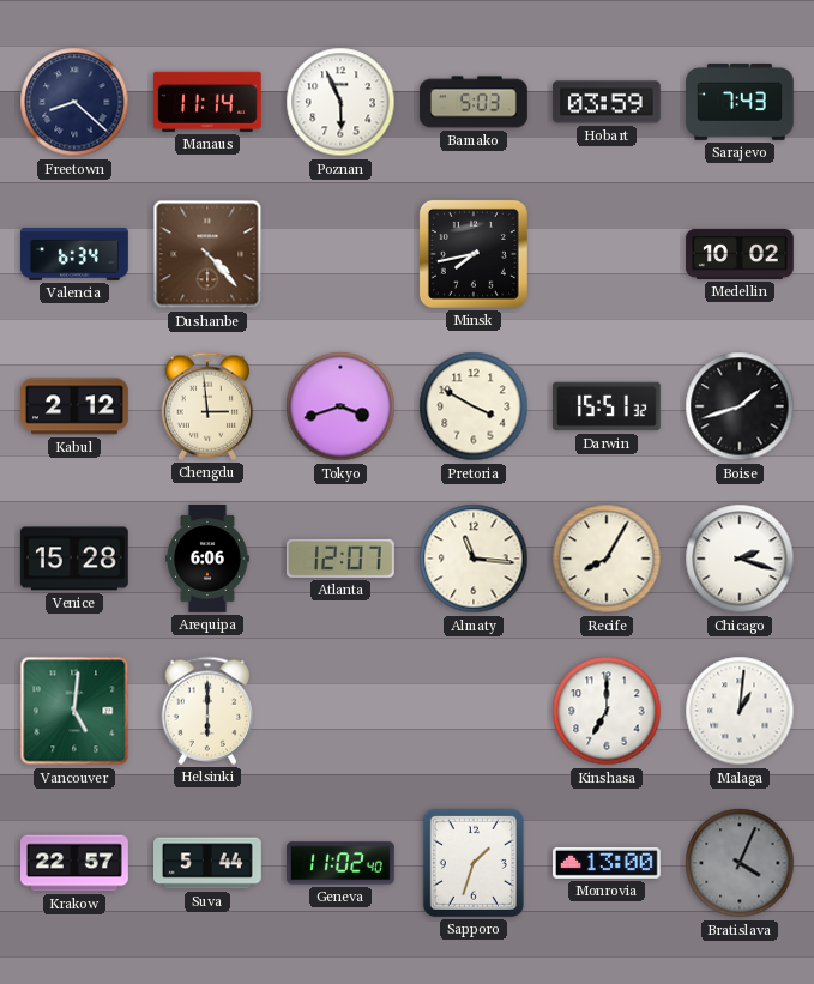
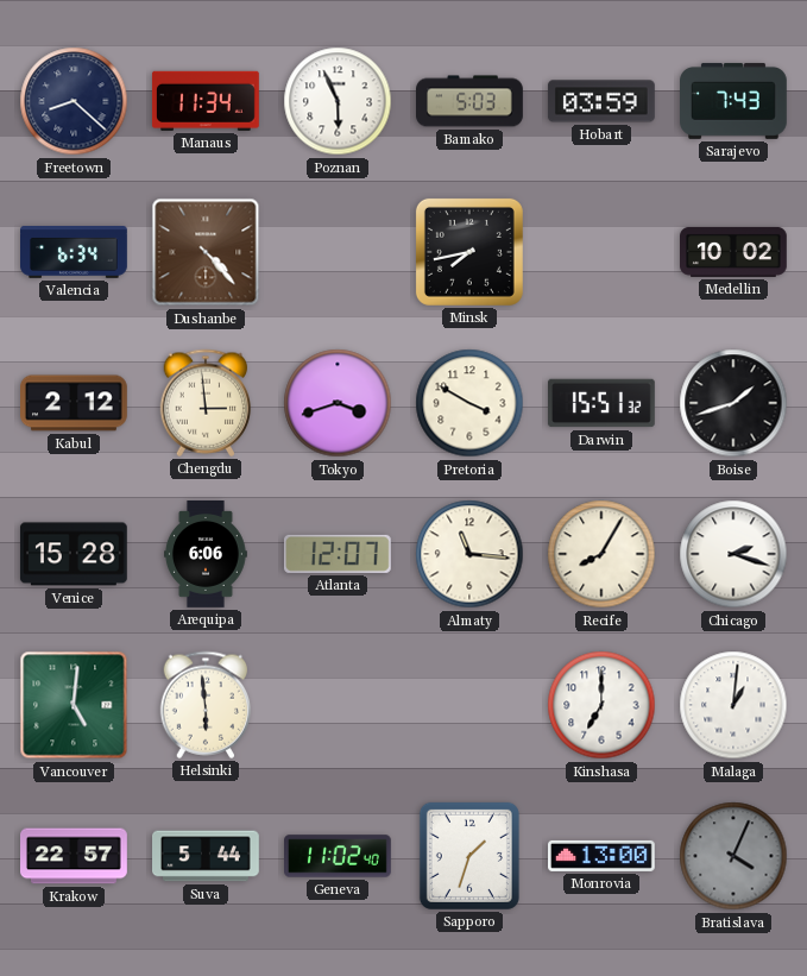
Manaus: 11:14 -> 11:34 (206, 101)
Helsinki: 6:00 -> 5:59 (206, 705)
